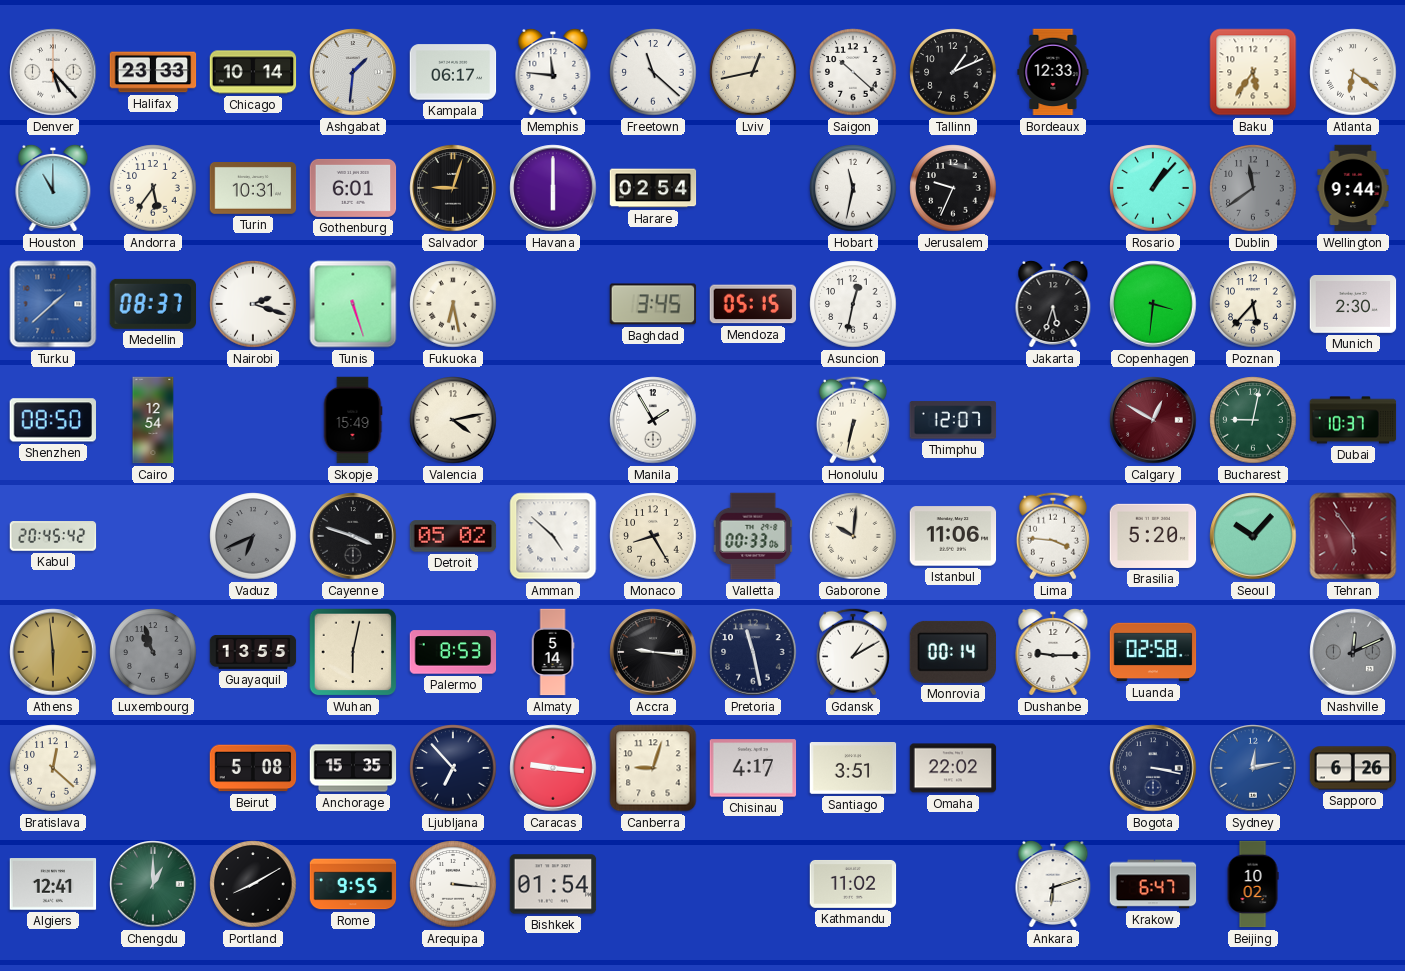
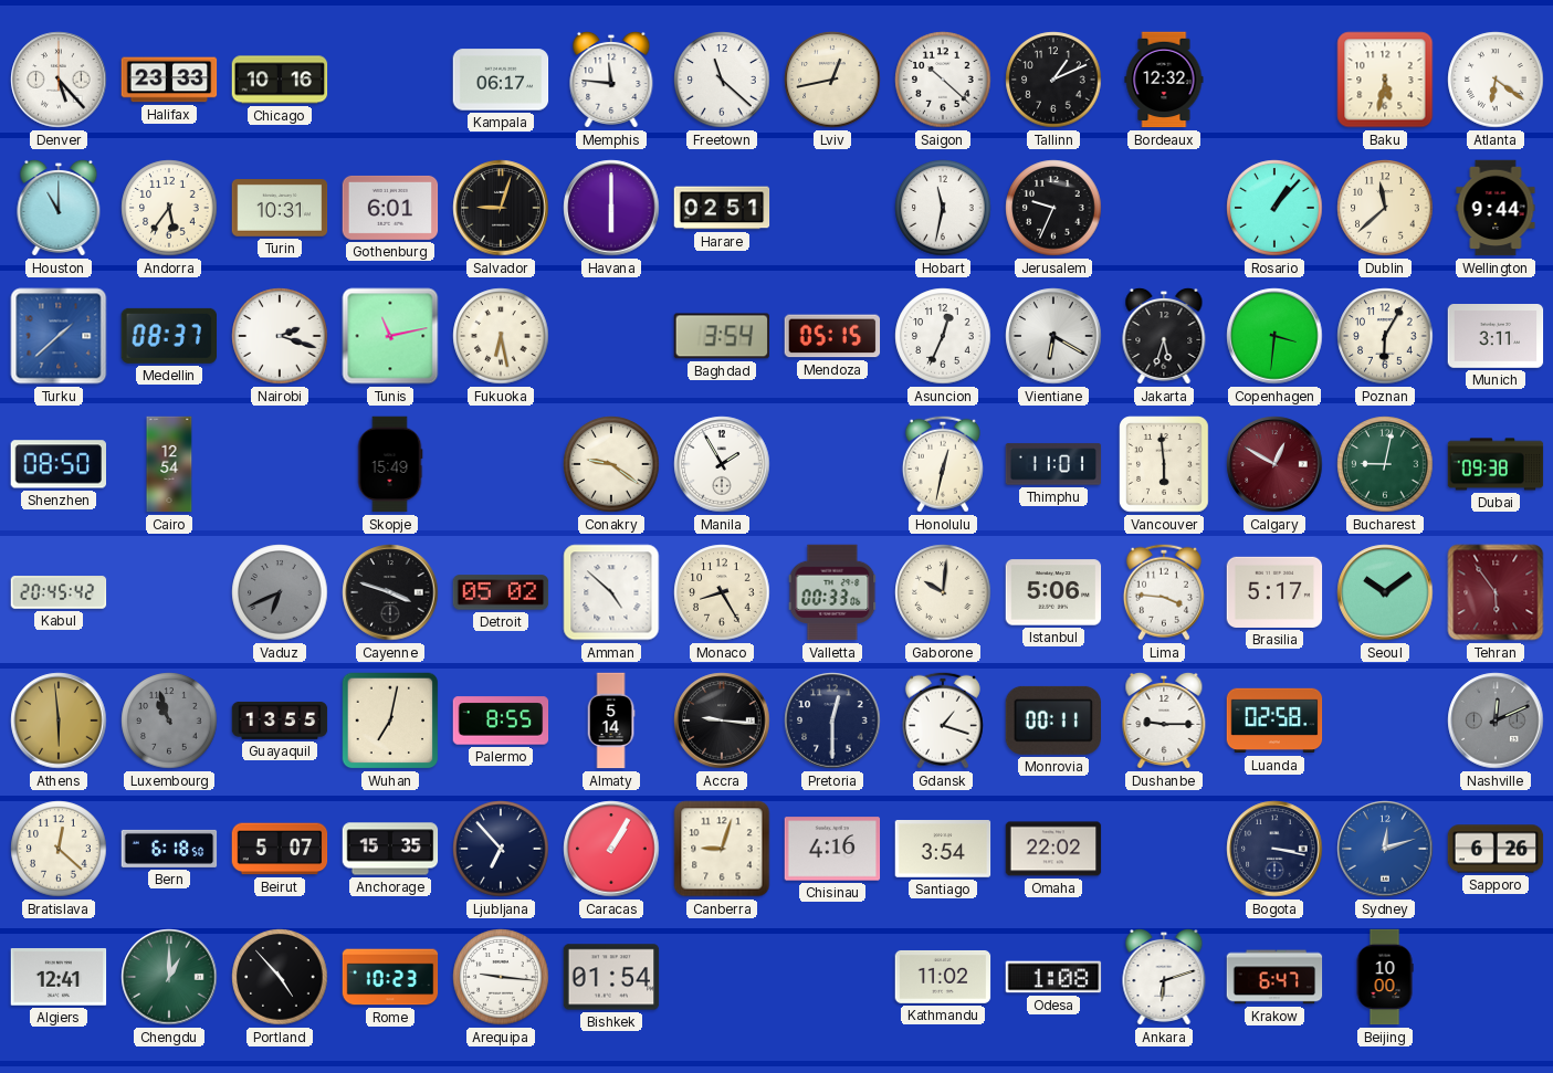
Chicago: 10:14 -> 10:16 (280, 80)
Ashgabat: 1:31 -> none (353, 72)
Bordeaux: 12:33 -> 12:32 (1164, 80)
Baku: 5:36 -> 5:32 (1385, 80)
Harare: 02:54 -> 02:51 (722, 208)
Dublin: 11:39 -> 11:38 (1385, 208)
Dublin dial: grey -> cream (1385, 208)
Tunis: 5:27 -> 11:13 (390, 336)
Baghdad: 3:45 -> 3:54 (722, 336)
Asuncion: 12:32 -> 12:34 (943, 336)
Vientiane: none -> 6:20 (1053, 336)
Poznan: 5:37 -> 6:05 (1385, 336)
Munich: 2:30 -> 3:11 (1496, 336)
Valencia: 4:13 -> none (453, 420)
Conakry: none -> 9:21 (611, 464)
Honolulu: 6:32 -> 12:32 (943, 464)
Thimphu: 12:07 -> 11:01 (1053, 464)
Vancouver: none -> 5:59 (1165, 464)
Dubai: 10:37 -> 09:38 (1496, 464)
Istanbul: 11:06 -> 5:06 (1053, 592)
Brasilia: 5:20 -> 5:17 (1274, 592)
Seoul: 10:07 -> 10:09 (1385, 592)
Wuhan: 6:02 -> 7:02 (390, 720)
Palermo: 8:53 -> 8:55 (501, 720)
Pretoria: 11:28 -> 12:30 (832, 720)
Gdansk: 1:10 -> 1:18 (943, 720)
Monrovia: 00:14 -> 00:11 (1052, 720)
Bern: none -> 6:18 (169, 849)
Beirut: 5:08 -> 5:07 (280, 849)
Caracas: 9:16 -> 1:05 (611, 849)
Chisinau: 4:17 -> 4:16 (832, 849)
Santiago: 3:51 -> 3:54 (943, 850)
Sydney: 12:13 -> 12:12 (1385, 849)
Portland: 8:10 -> 4:53 (280, 977)
Rome: 9:55 -> 10:23 (390, 977)
Arequipa: 3:16 -> 9:16 (501, 977)
Odesa: none -> 1:08 (1053, 977)
Beijing: 10:02 -> 10:00 (1385, 977)
